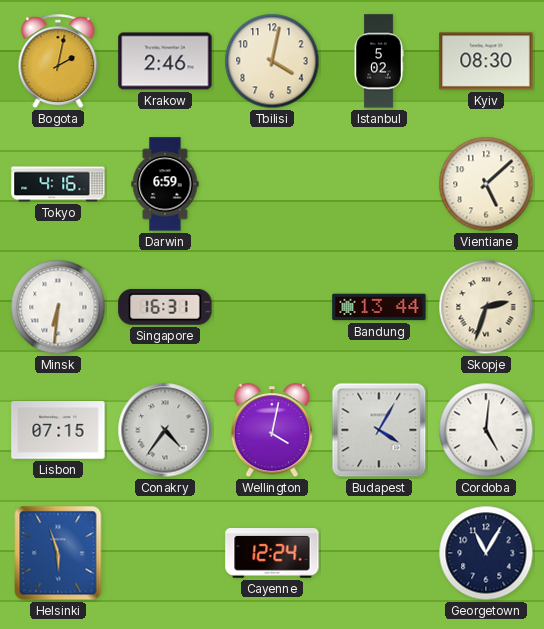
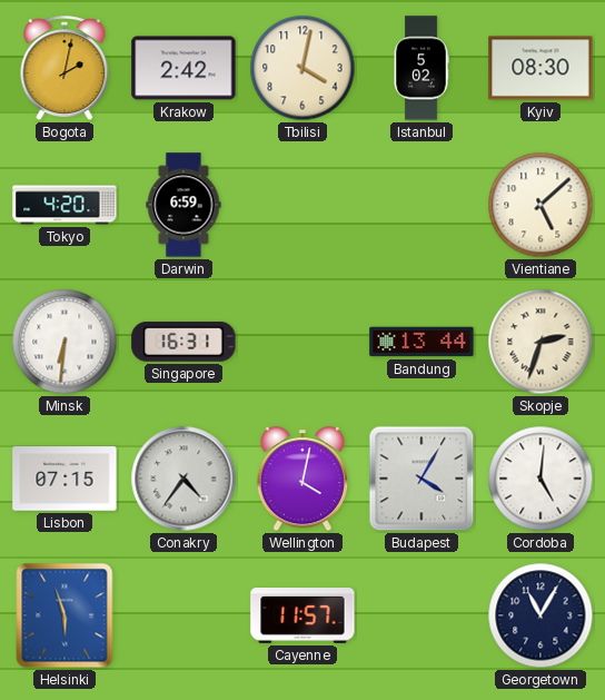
Krakow: 2:46 -> 2:42 (184, 68)
Tokyo: 4:16 -> 4:20 (65, 205)
Cayenne: 12:24 -> 11:57 (302, 617)
